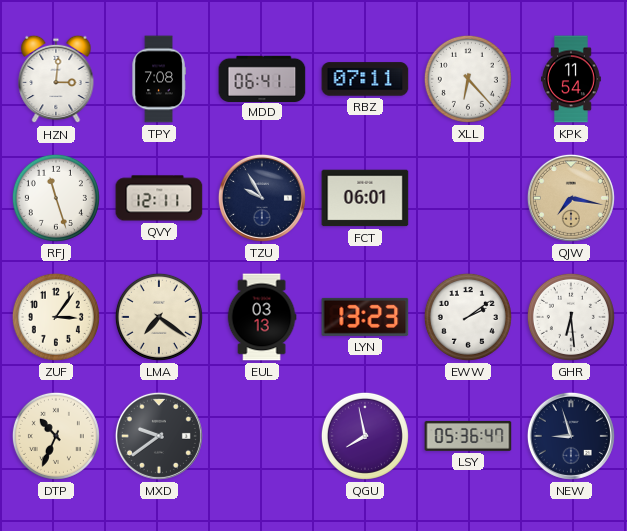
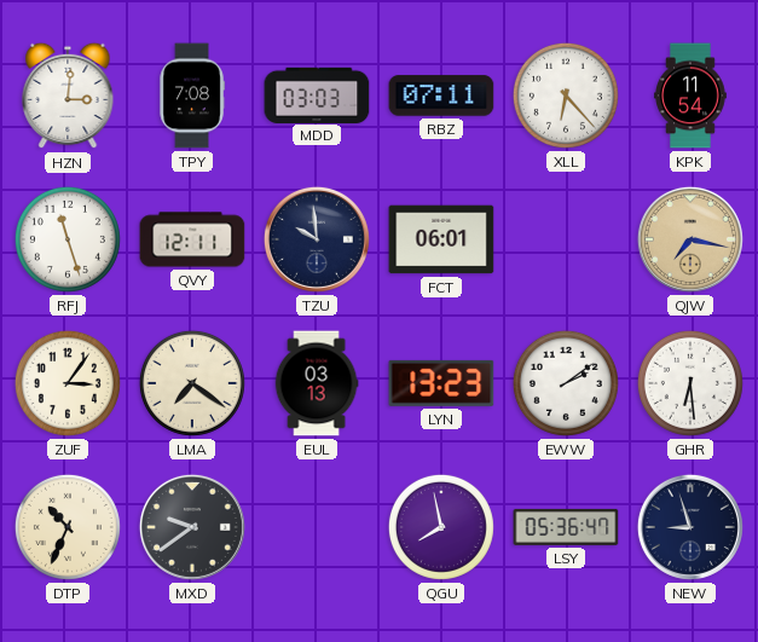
MDD: 06:41 -> 03:03 (317, 94)
TZU: 9:55 -> 9:59 (317, 239)
